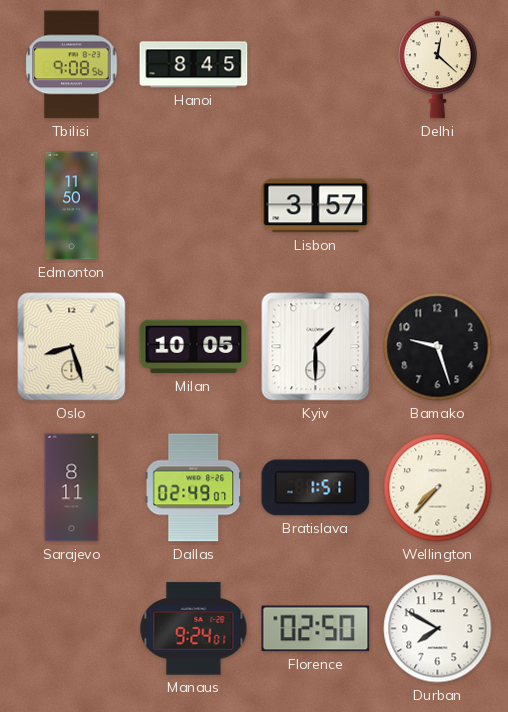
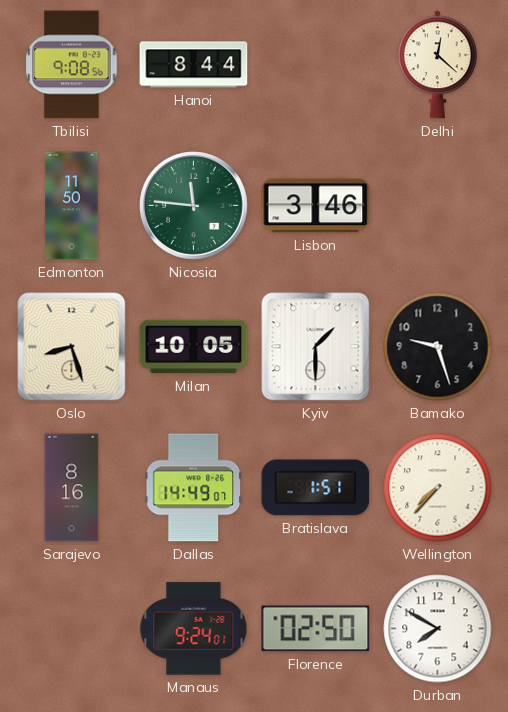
Hanoi: 8:45 -> 8:44 (194, 65)
Nicosia: none -> 11:46 (194, 206)
Lisbon: 3:57 -> 3:46 (316, 206)
Sarajevo: 8:11 -> 8:16 (72, 488)
Dallas: 02:49 -> 14:49 (194, 488)
